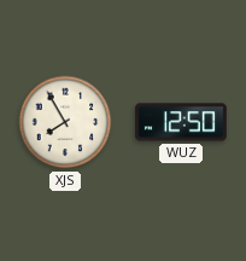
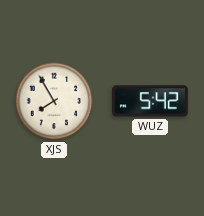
WUZ: 12:50 -> 5:42 (150, 101)
